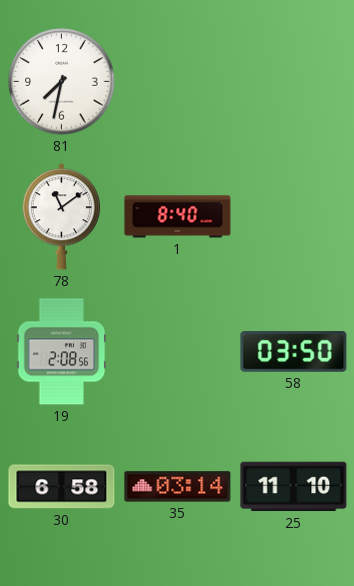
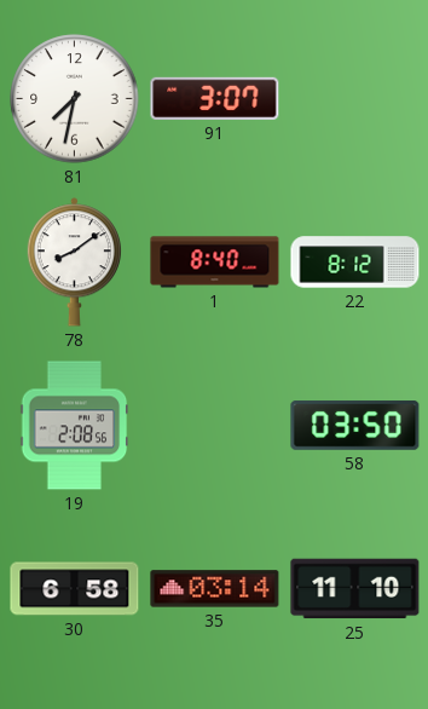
91: none -> 3:07 (215, 98)
78: 11:09 -> 8:09 (74, 263)
22: none -> 8:12 (355, 263)
